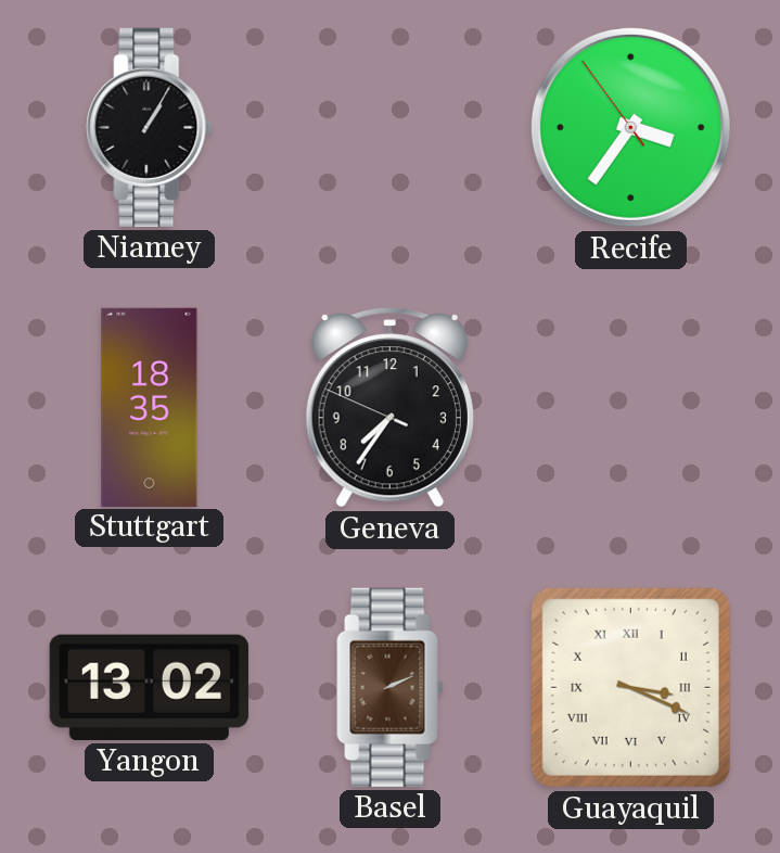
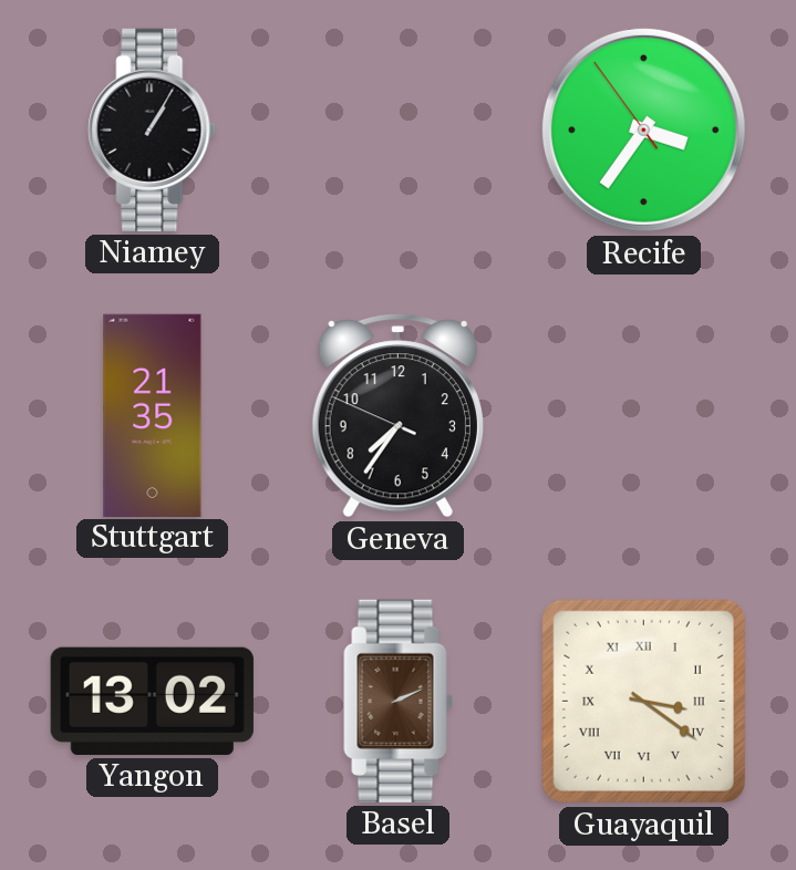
Stuttgart: 18:35 -> 21:35 (153, 415)
Guayaquil: 3:19 -> 3:21 (643, 701)
